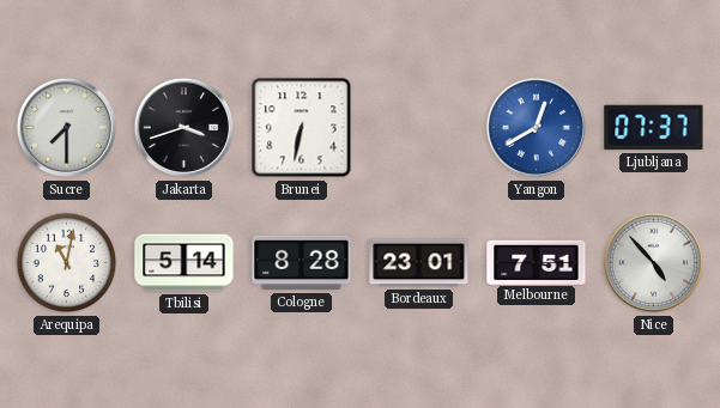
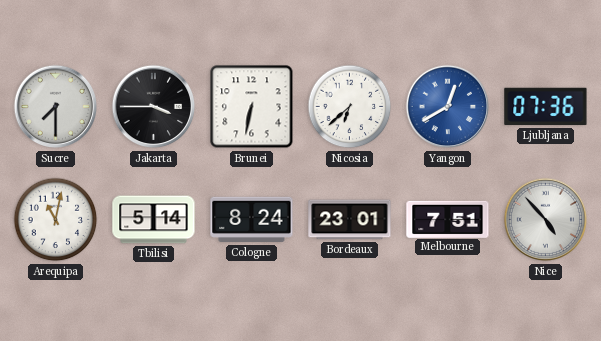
Jakarta: 3:42 -> 3:45 (154, 107)
Nicosia: none -> 6:38 (350, 107)
Ljubljana: 07:37 -> 07:36 (546, 107)
Cologne: 8:28 -> 8:24 (252, 220)
